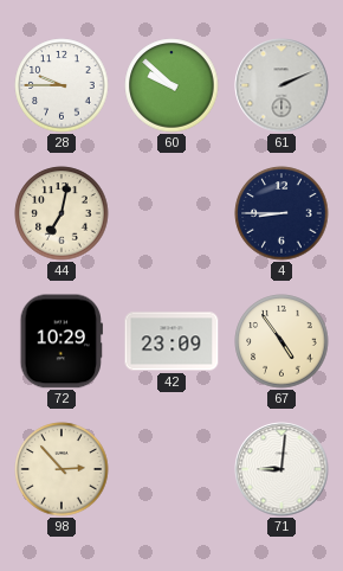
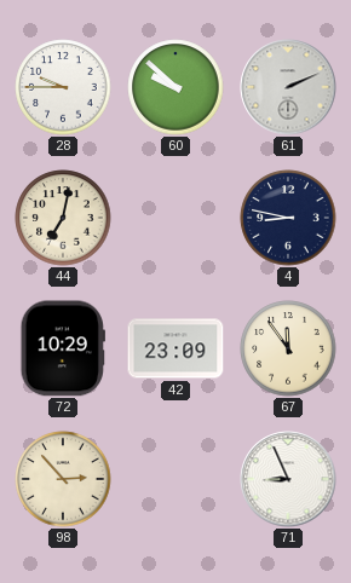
4: 8:45 -> 8:47 (288, 218)
67: 4:54 -> 11:54 (288, 348)
71: 9:01 -> 8:56 (288, 479)
